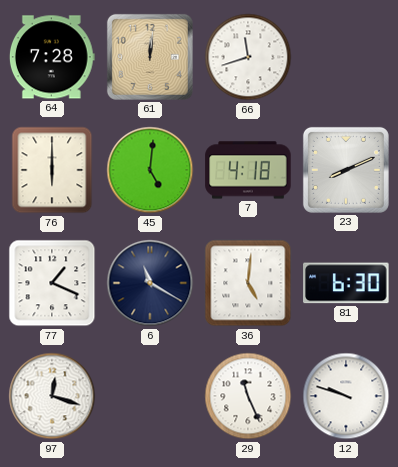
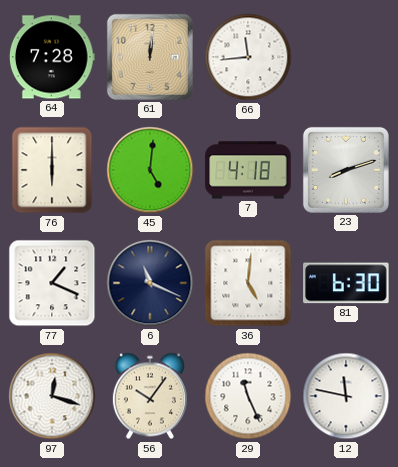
66: 11:42 -> 11:44 (248, 57)
23: 8:11 -> 8:12 (346, 170)
6: 11:20 -> 11:19 (150, 283)
56: none -> 10:06 (150, 396)
12: 9:48 -> 11:47 (346, 396)
